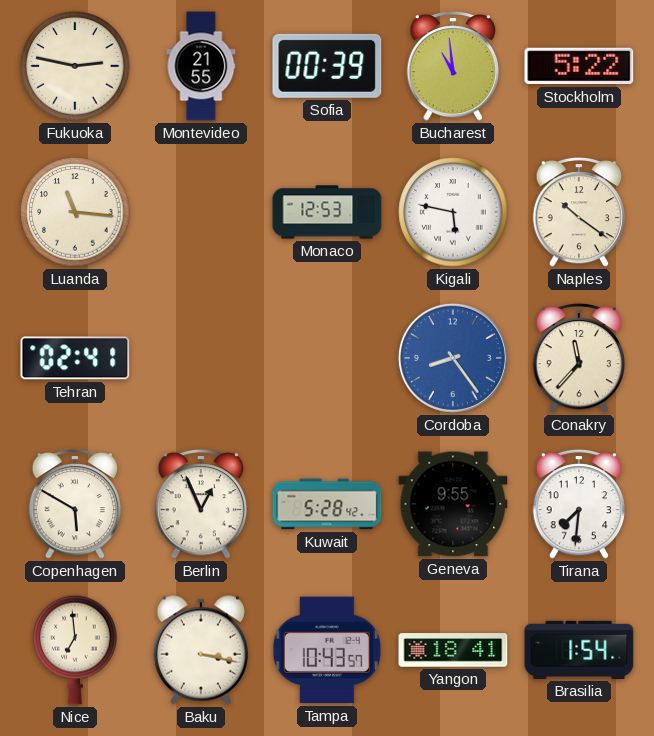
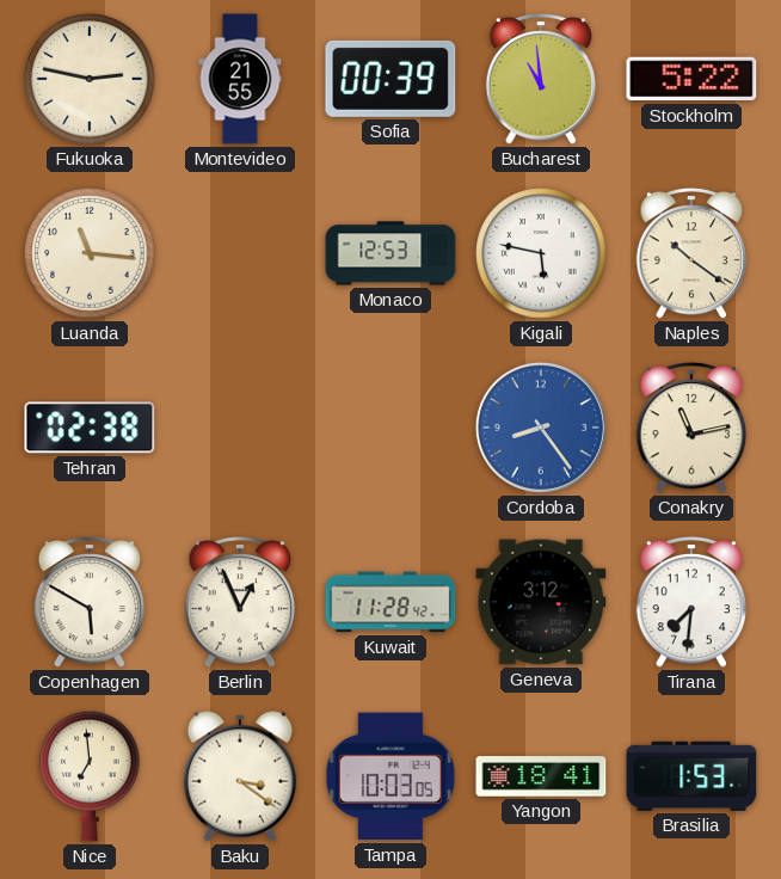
Tehran: 02:41 -> 02:38 (90, 428)
Conakry: 11:37 -> 11:13 (691, 428)
Kuwait: 5:28 -> 11:28 (390, 602)
Geneva: 9:55 -> 3:12 (541, 602)
Baku: 3:17 -> 3:21 (239, 776)
Tampa: 10:43 -> 10:03 (390, 776)
Brasilia: 1:54 -> 1:53 (691, 776)
